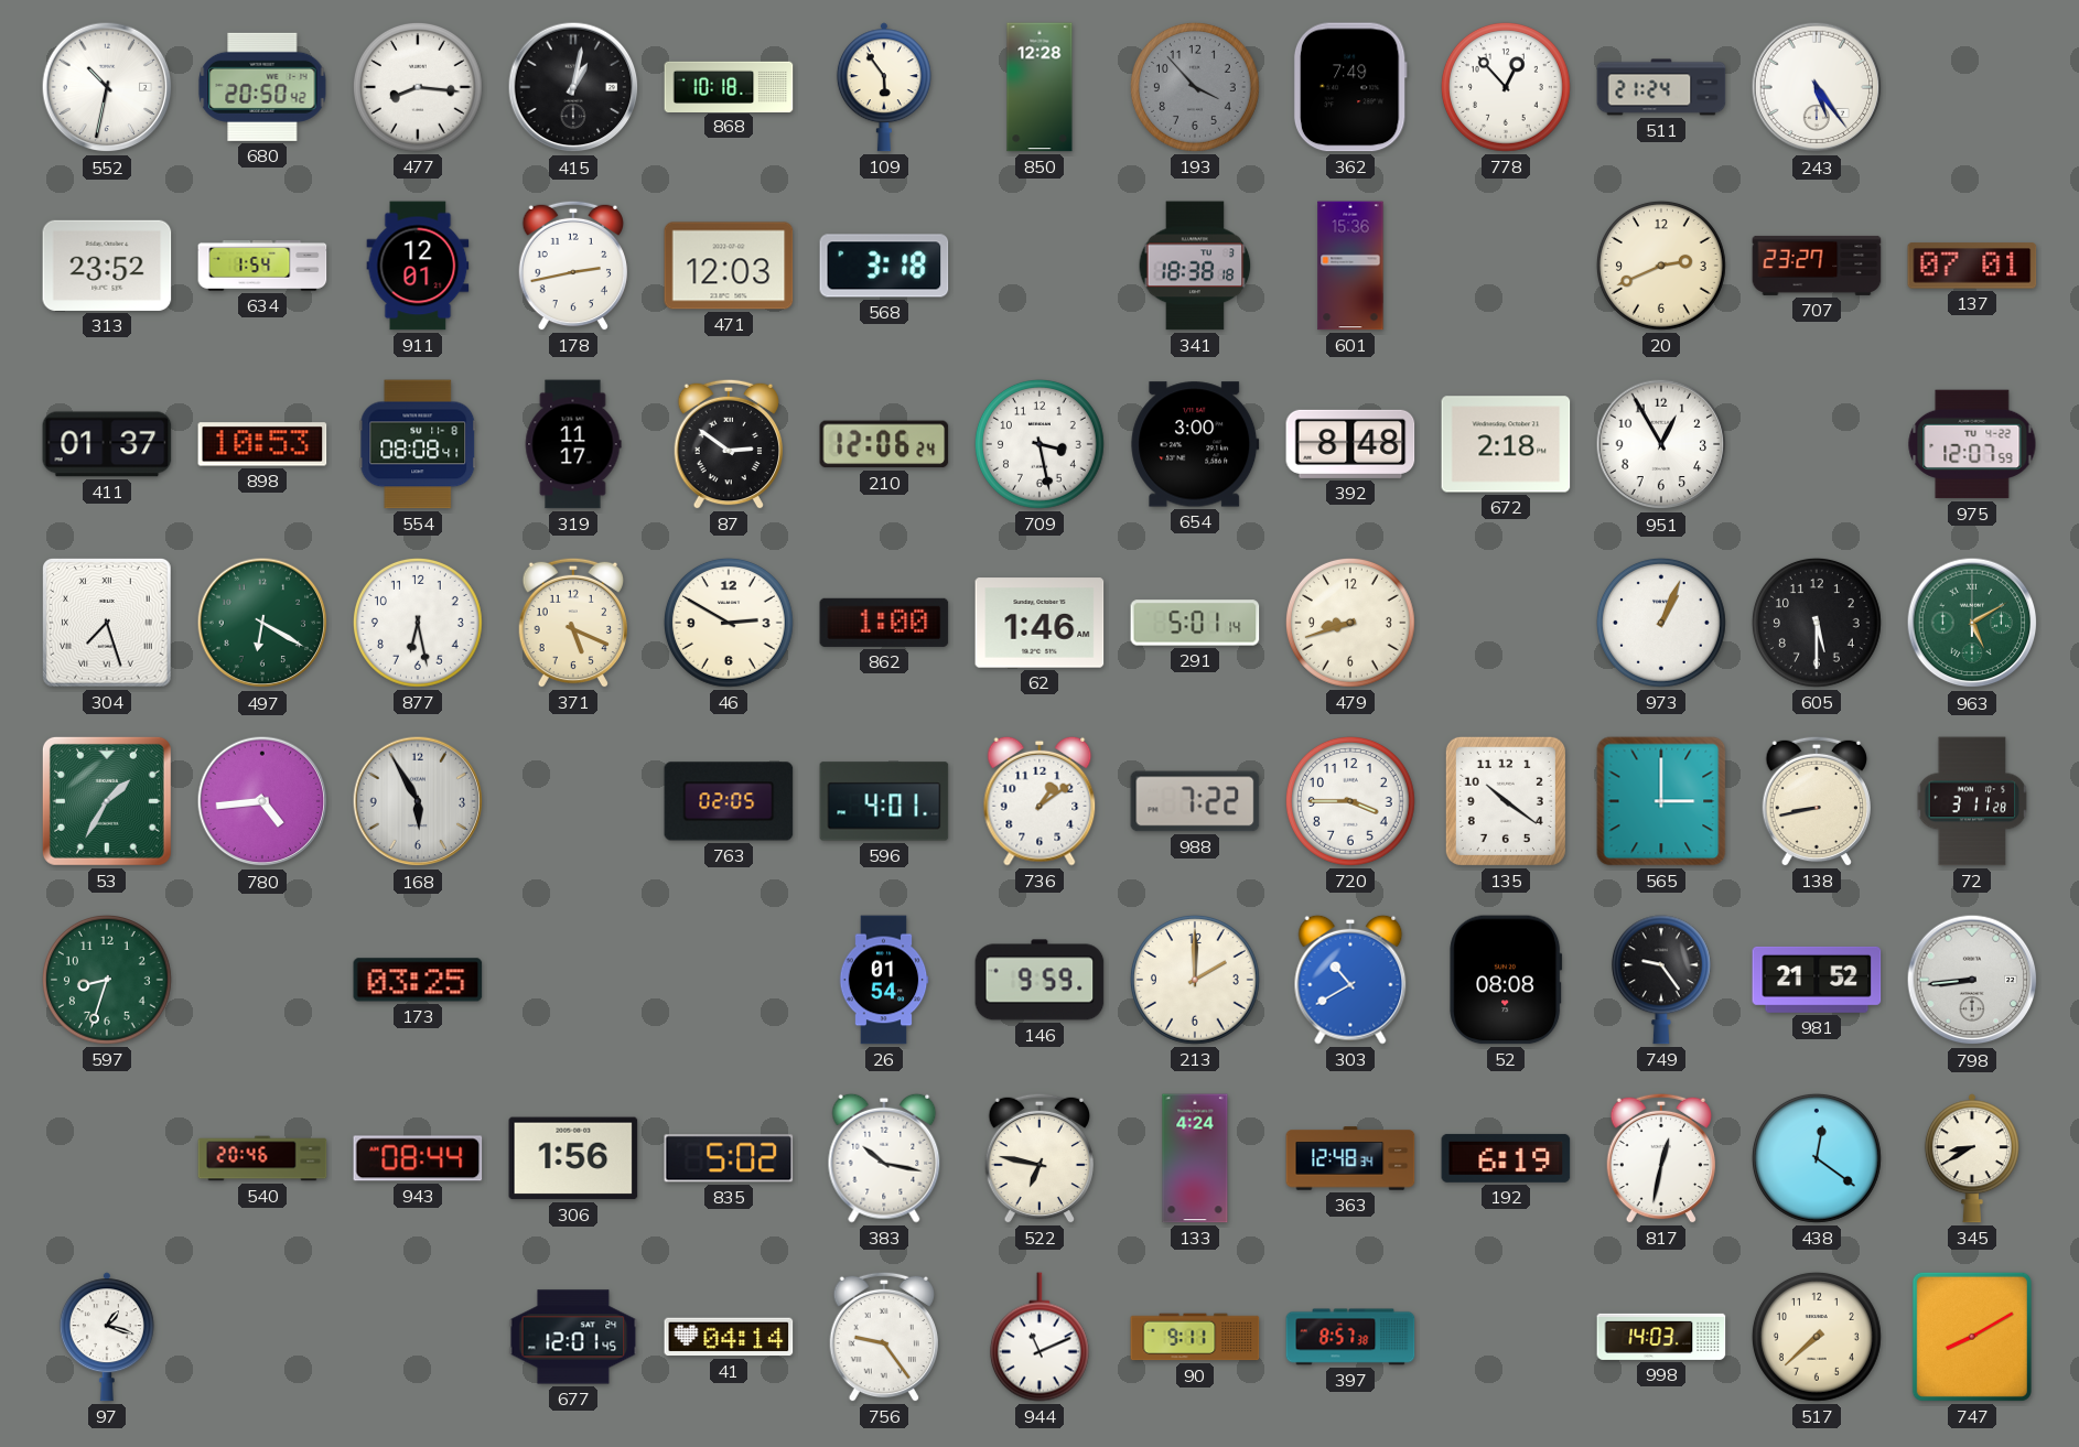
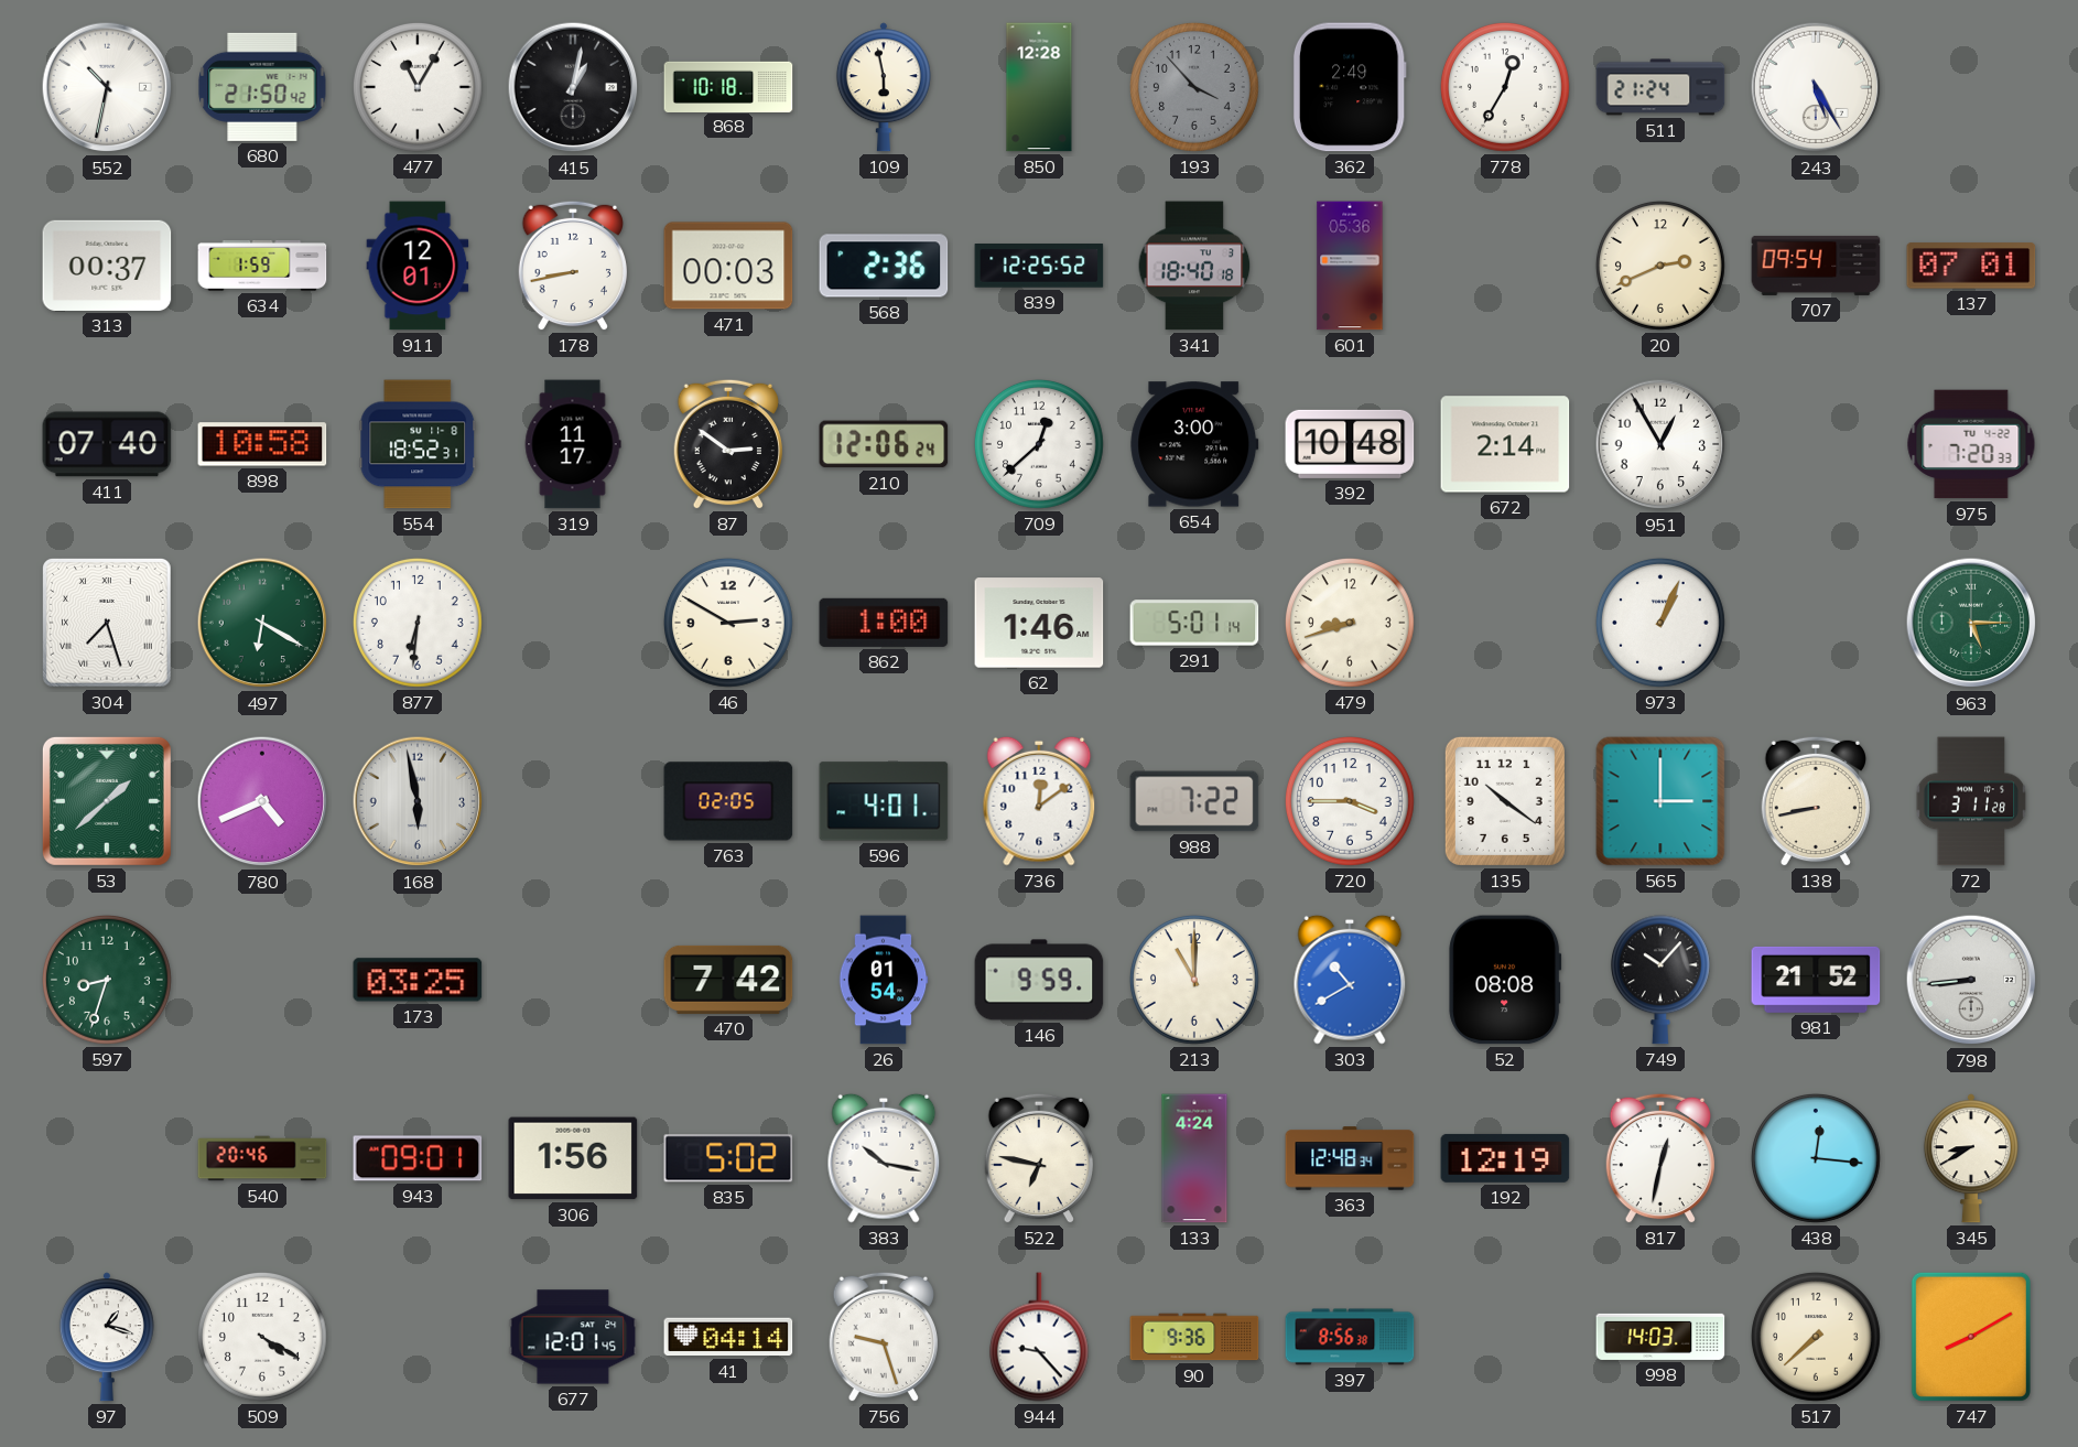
680: 20:50 -> 21:50 (262, 87)
477: 8:16 -> 11:05 (418, 87)
109: 5:54 -> 5:58 (884, 87)
362: 7:49 -> 2:49 (1350, 87)
778: 12:53 -> 12:35 (1505, 87)
243: 5:24 -> 5:25 (1816, 87)
313: 23:52 -> 00:37 (107, 266)
634: 1:54 -> 1:59 (262, 267)
178: 2:43 -> 8:43 (572, 266)
471: 12:03 -> 00:03 (728, 266)
568: 3:18 -> 2:36 (884, 266)
839: none -> 12:25 (1039, 267)
341: 18:38 -> 18:40 (1194, 266)
601: 15:36 -> 05:36 (1350, 266)
707: 23:27 -> 09:54 (1816, 266)
411: 01:37 -> 07:40 (107, 444)
898: 10:53 -> 10:58 (262, 444)
554: 08:08 -> 18:52 (418, 444)
709: 3:28 -> 12:38 (1039, 444)
392: 8:48 -> 10:48 (1350, 444)
672: 2:18 -> 2:14 (1505, 444)
975: 12:07 -> 7:20 (1971, 444)
877: 6:28 -> 6:31 (418, 623)
371: 5:19 -> none (572, 623)
605: 5:30 -> none (1817, 623)
963: 5:10 -> 5:15 (1971, 623)
53: 1:35 -> 1:38 (107, 801)
780: 4:44 -> 4:41 (262, 801)
168: 5:55 -> 5:58 (418, 801)
736: 1:09 -> 12:09 (1039, 801)
470: none -> 7:42 (728, 980)
213: 2:00 -> 11:00 (1194, 980)
749: 9:24 -> 10:07 (1660, 980)
943: 08:44 -> 09:01 (418, 1158)
192: 6:19 -> 12:19 (1505, 1158)
438: 12:21 -> 12:16 (1816, 1158)
509: none -> 4:20 (262, 1337)
756: 9:24 -> 9:27 (883, 1337)
944: 11:11 -> 9:23 (1039, 1337)
90: 9:11 -> 9:36 (1194, 1337)
397: 8:57 -> 8:56 (1350, 1337)
